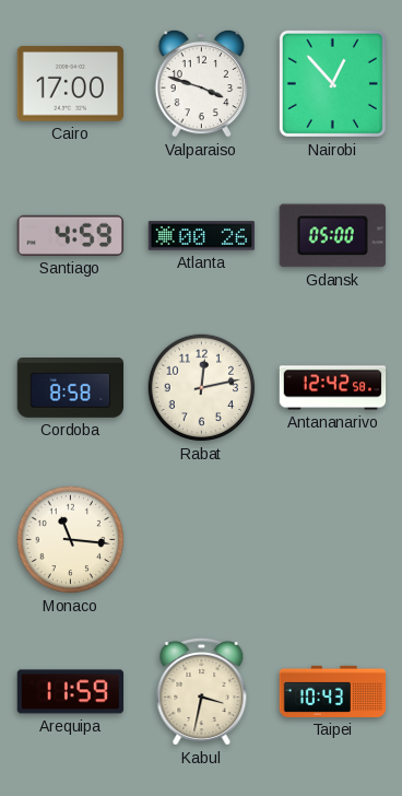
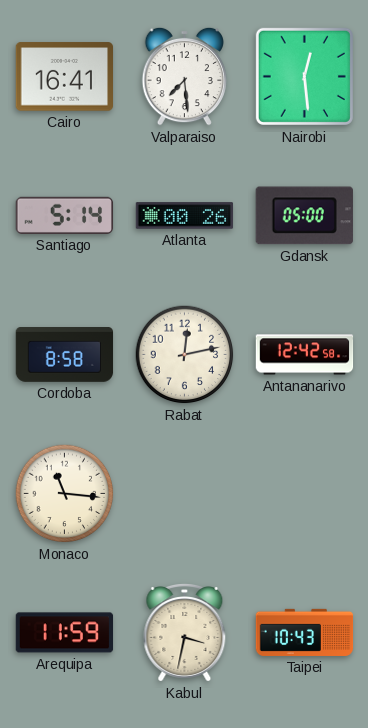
Cairo: 17:00 -> 16:41 (65, 77)
Valparaiso: 3:48 -> 7:29 (184, 76)
Nairobi: 12:53 -> 12:29 (304, 76)
Santiago: 4:59 -> 5:14 (65, 215)
